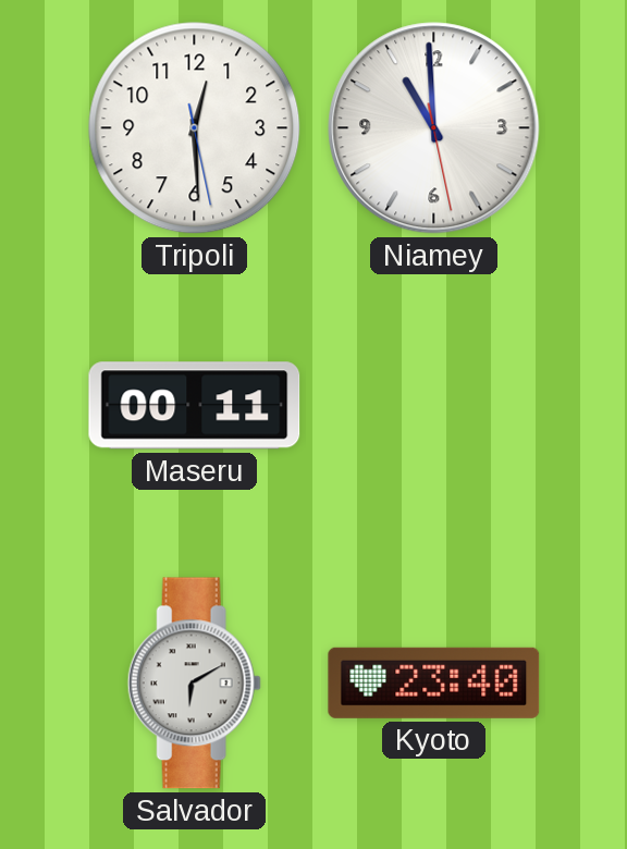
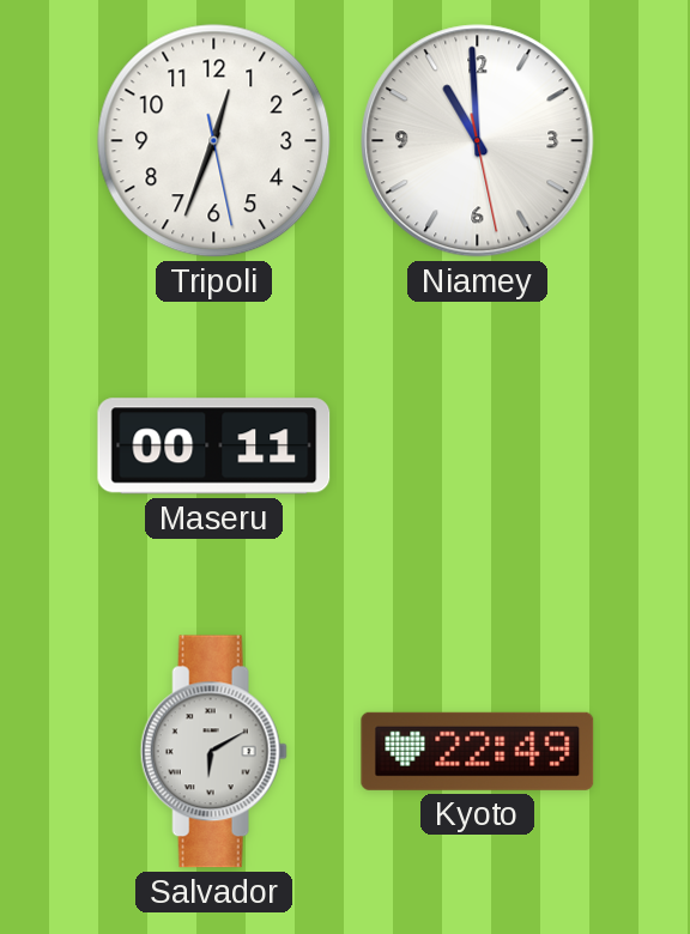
Tripoli: 12:29 -> 12:33 (214, 141)
Kyoto: 23:40 -> 22:49 (478, 751)
